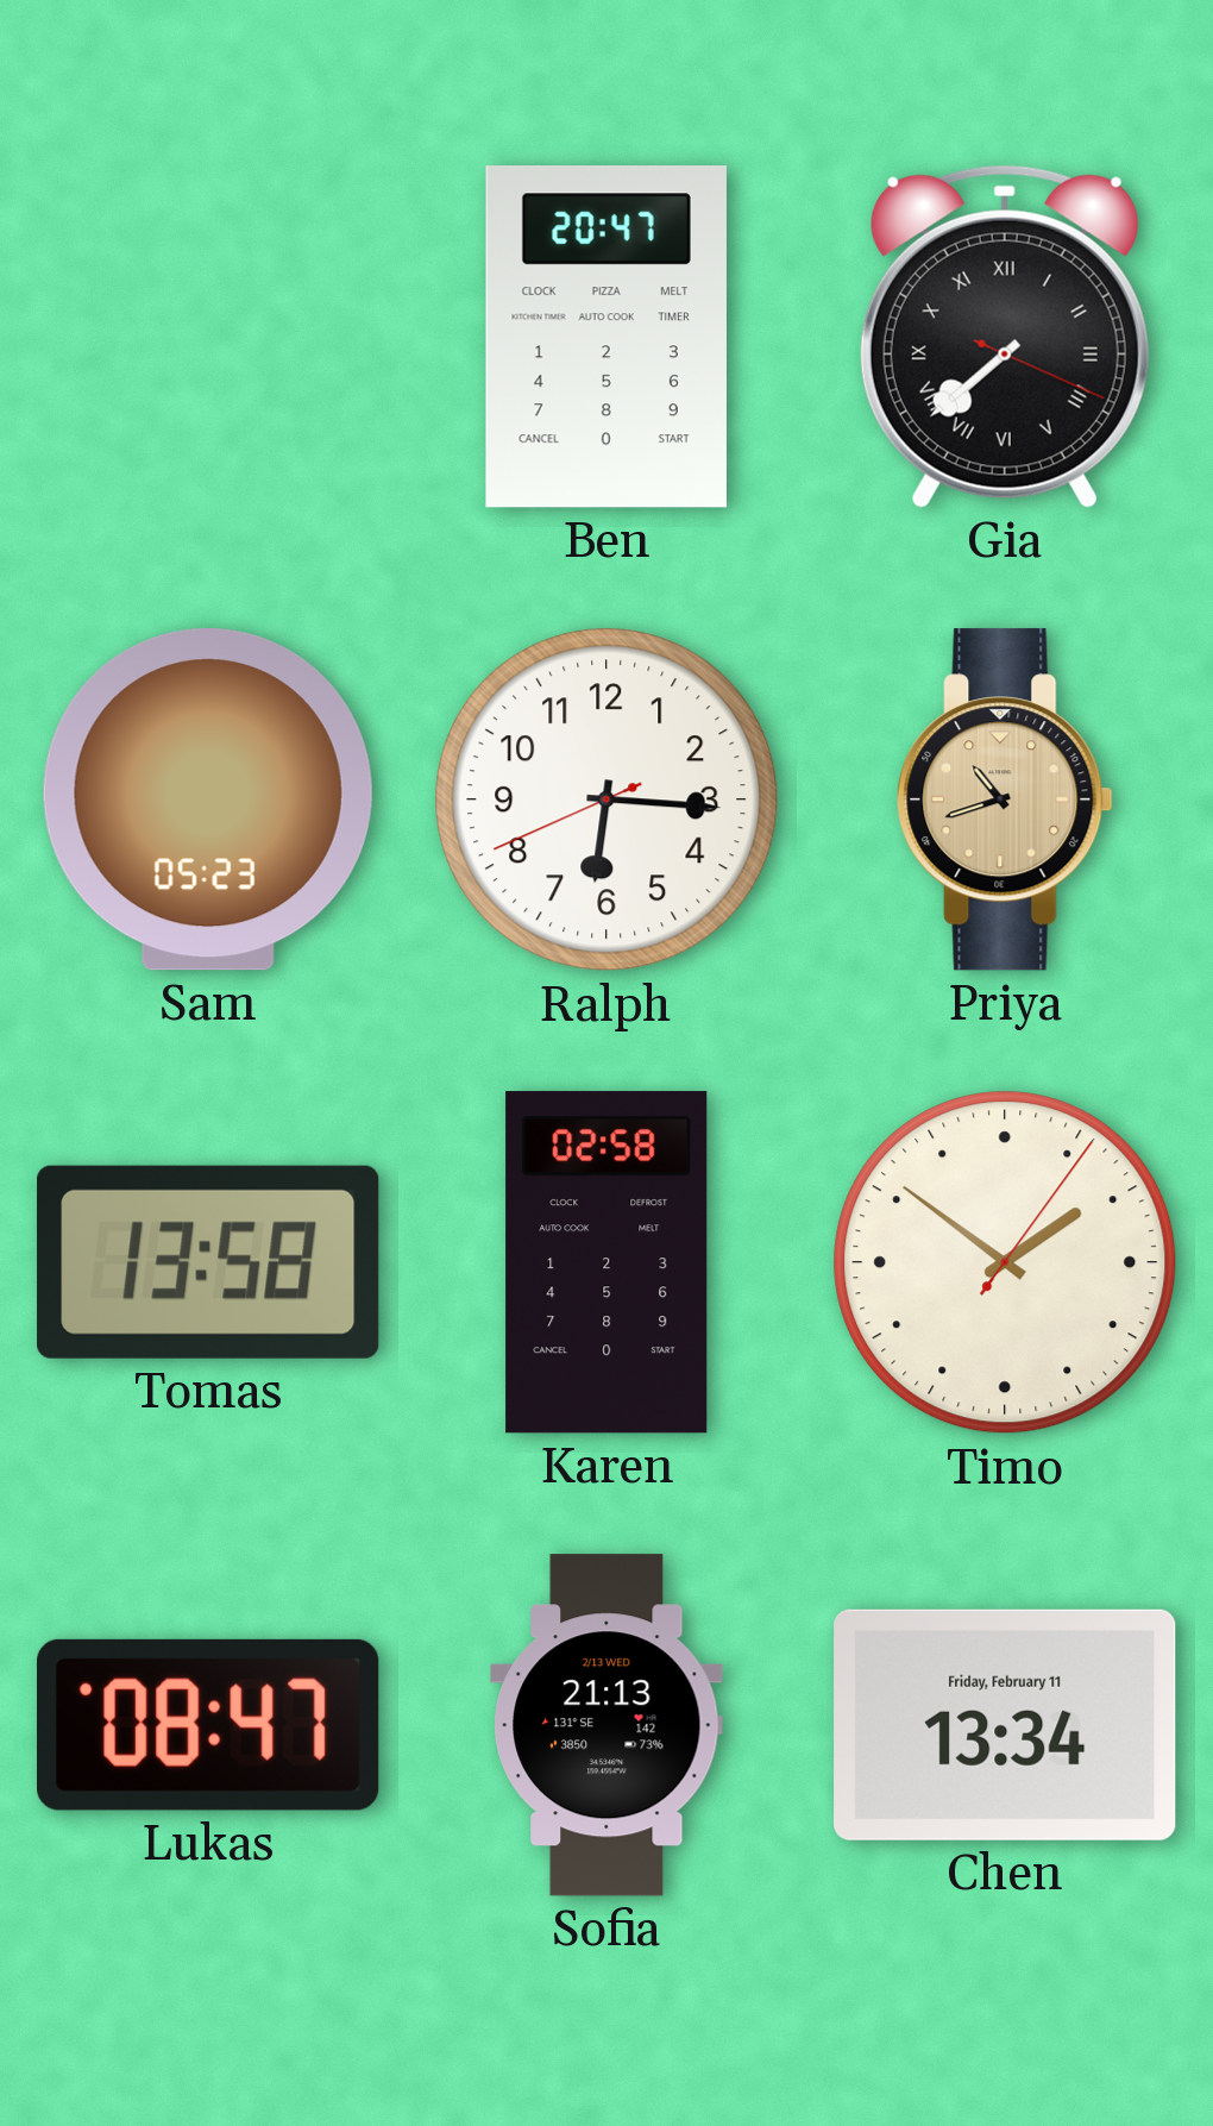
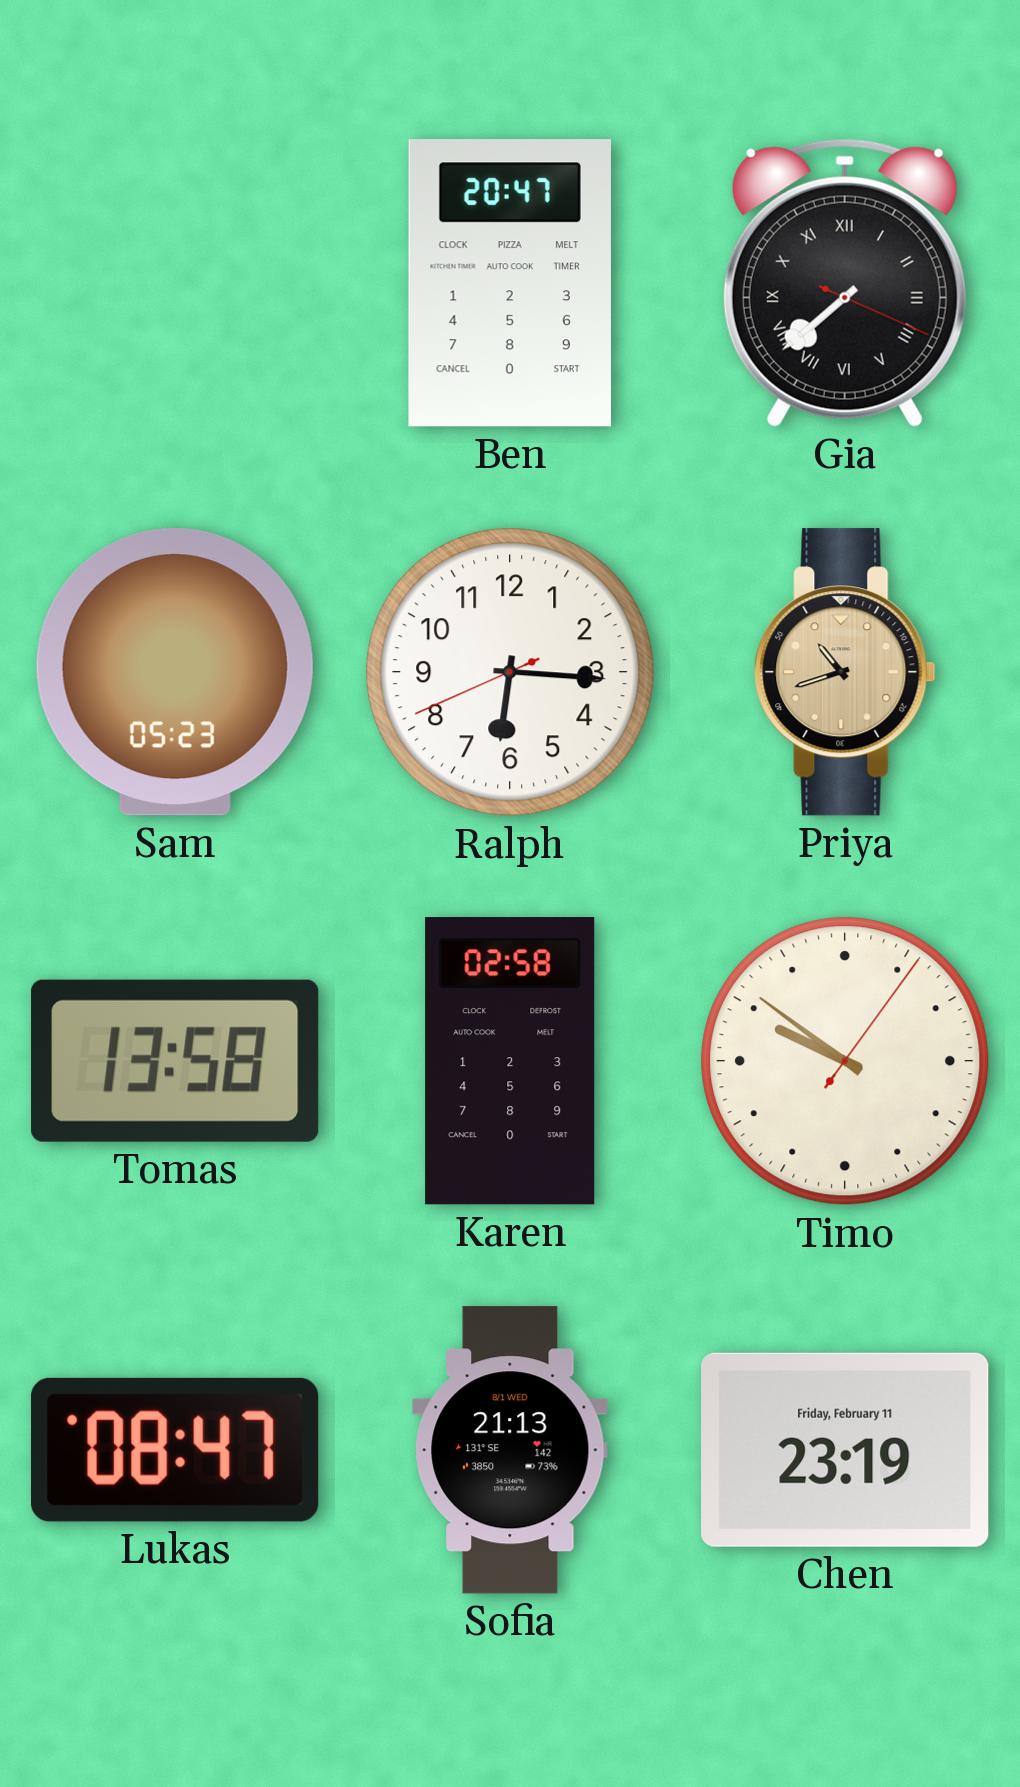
Timo: 1:51 -> 9:51 (845, 1061)
Sofia date: 2/13 WED -> 8/1 WED (510, 1450)
Chen: 13:34 -> 23:19 (845, 1450)
